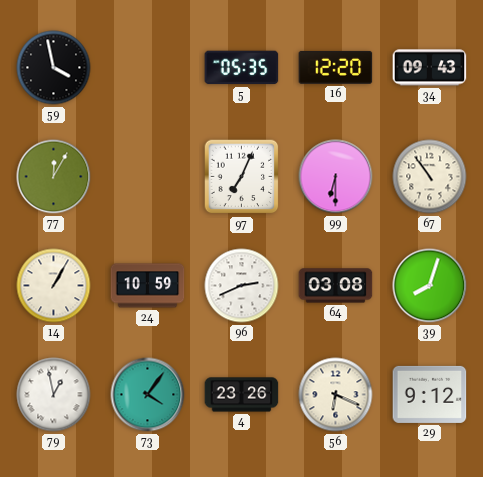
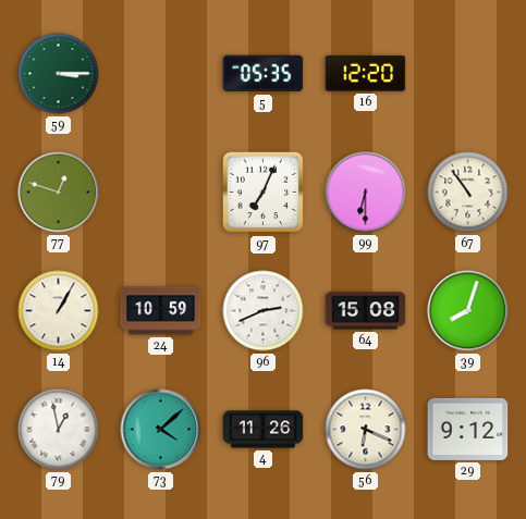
59: 3:58 -> 3:15 (59, 74)
59 dial: black -> green (59, 74)
34: 09:43 -> none (430, 68)
77: 12:05 -> 12:48 (59, 193)
64: 03:08 -> 15:08 (366, 311)
73: 4:06 -> 4:08 (161, 430)
4: 23:26 -> 11:26 (264, 430)
